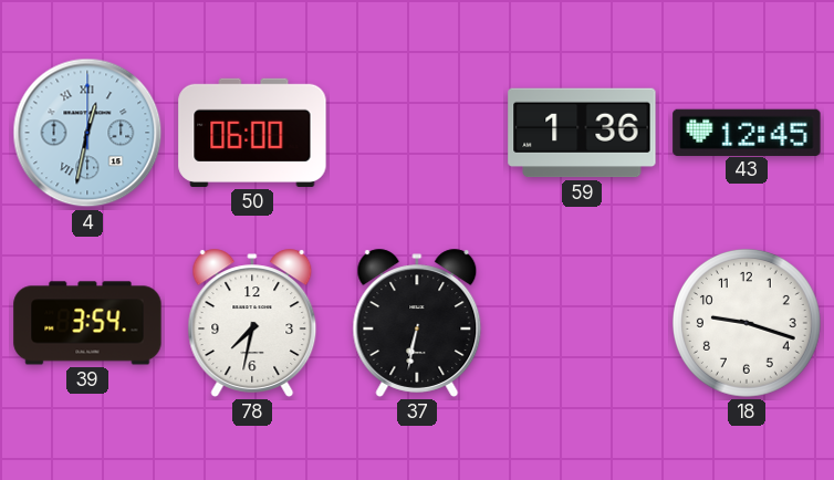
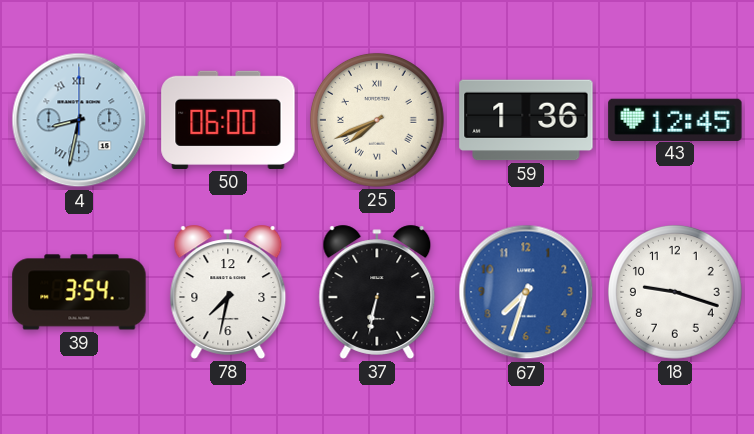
4: 12:32 -> 8:32 (79, 120)
25: none -> 7:41 (377, 120)
67: none -> 7:33 (526, 292)
